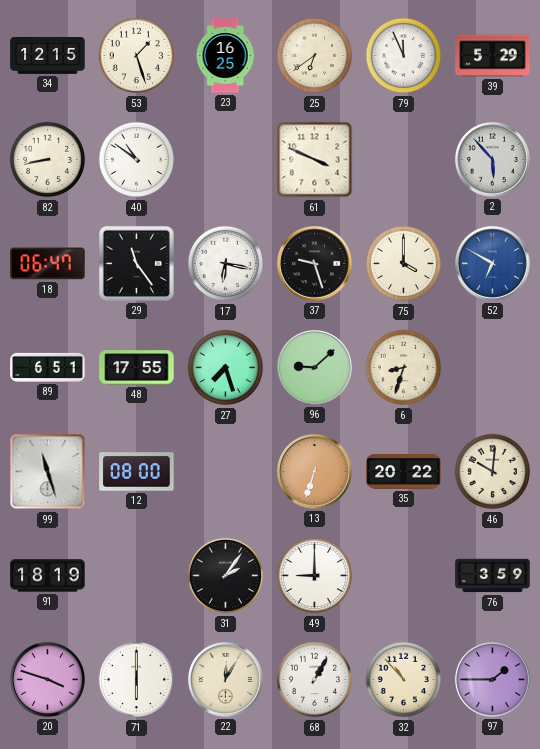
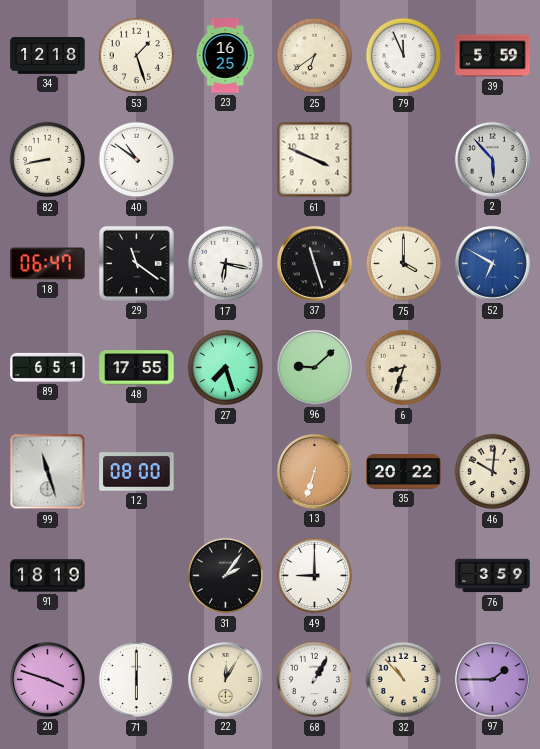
34: 12:15 -> 12:18 (48, 56)
39: 5:29 -> 5:59 (493, 56)
29: 11:24 -> 11:21 (136, 263)
37: 9:27 -> 11:27 (314, 263)
